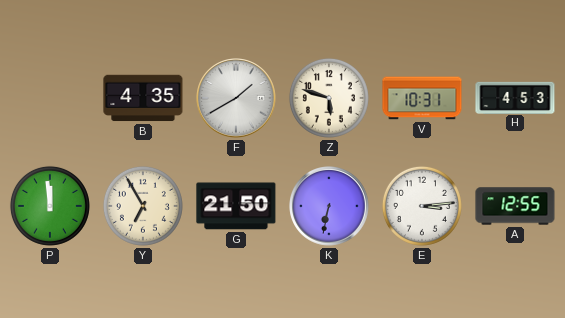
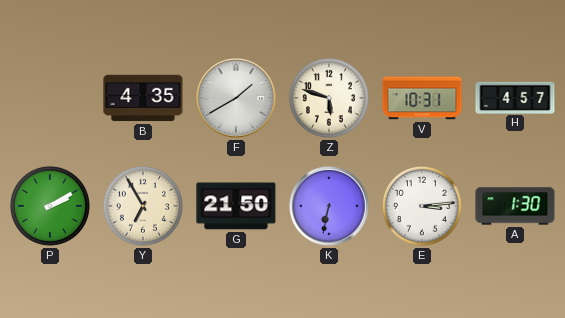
H: 4:53 -> 4:57 (515, 97)
P: 11:59 -> 2:10 (50, 206)
A: 12:55 -> 1:30 (515, 206)
